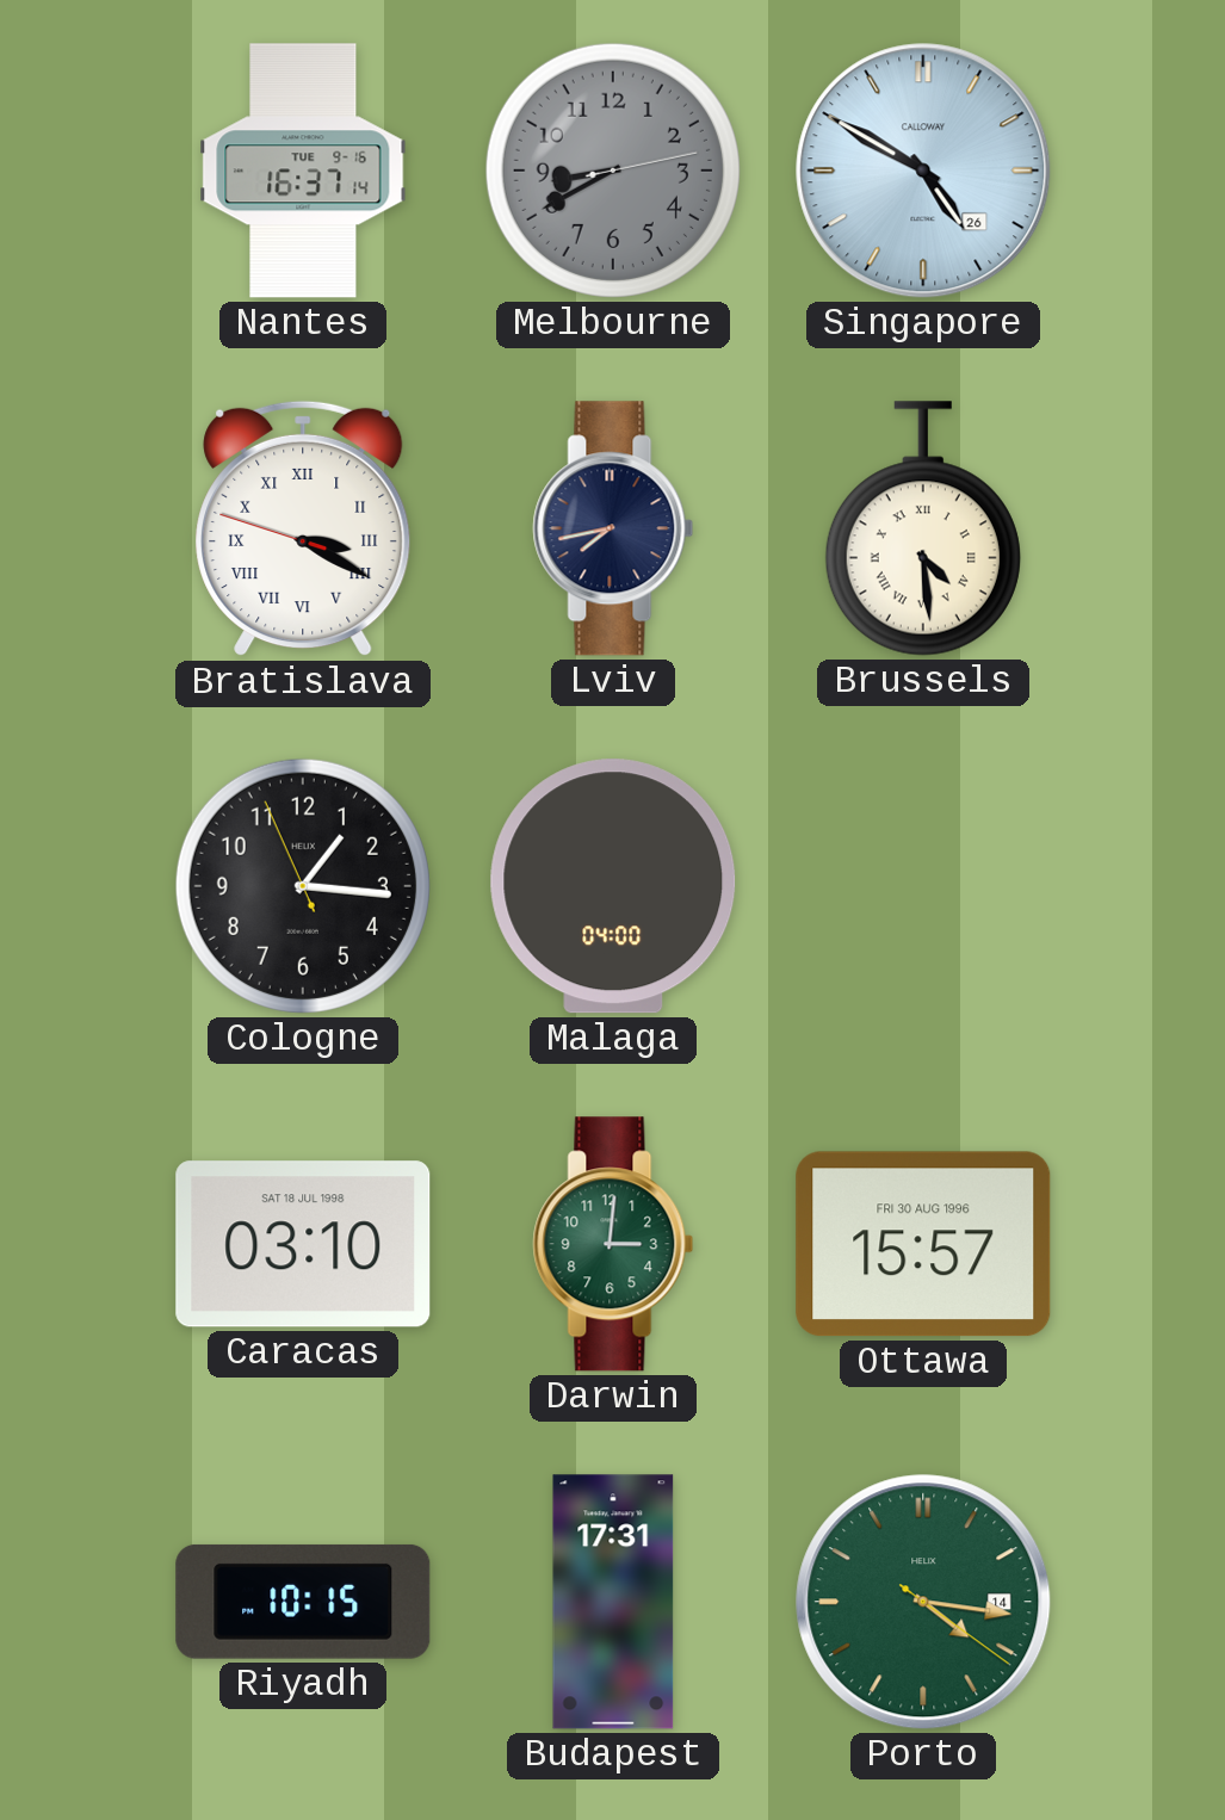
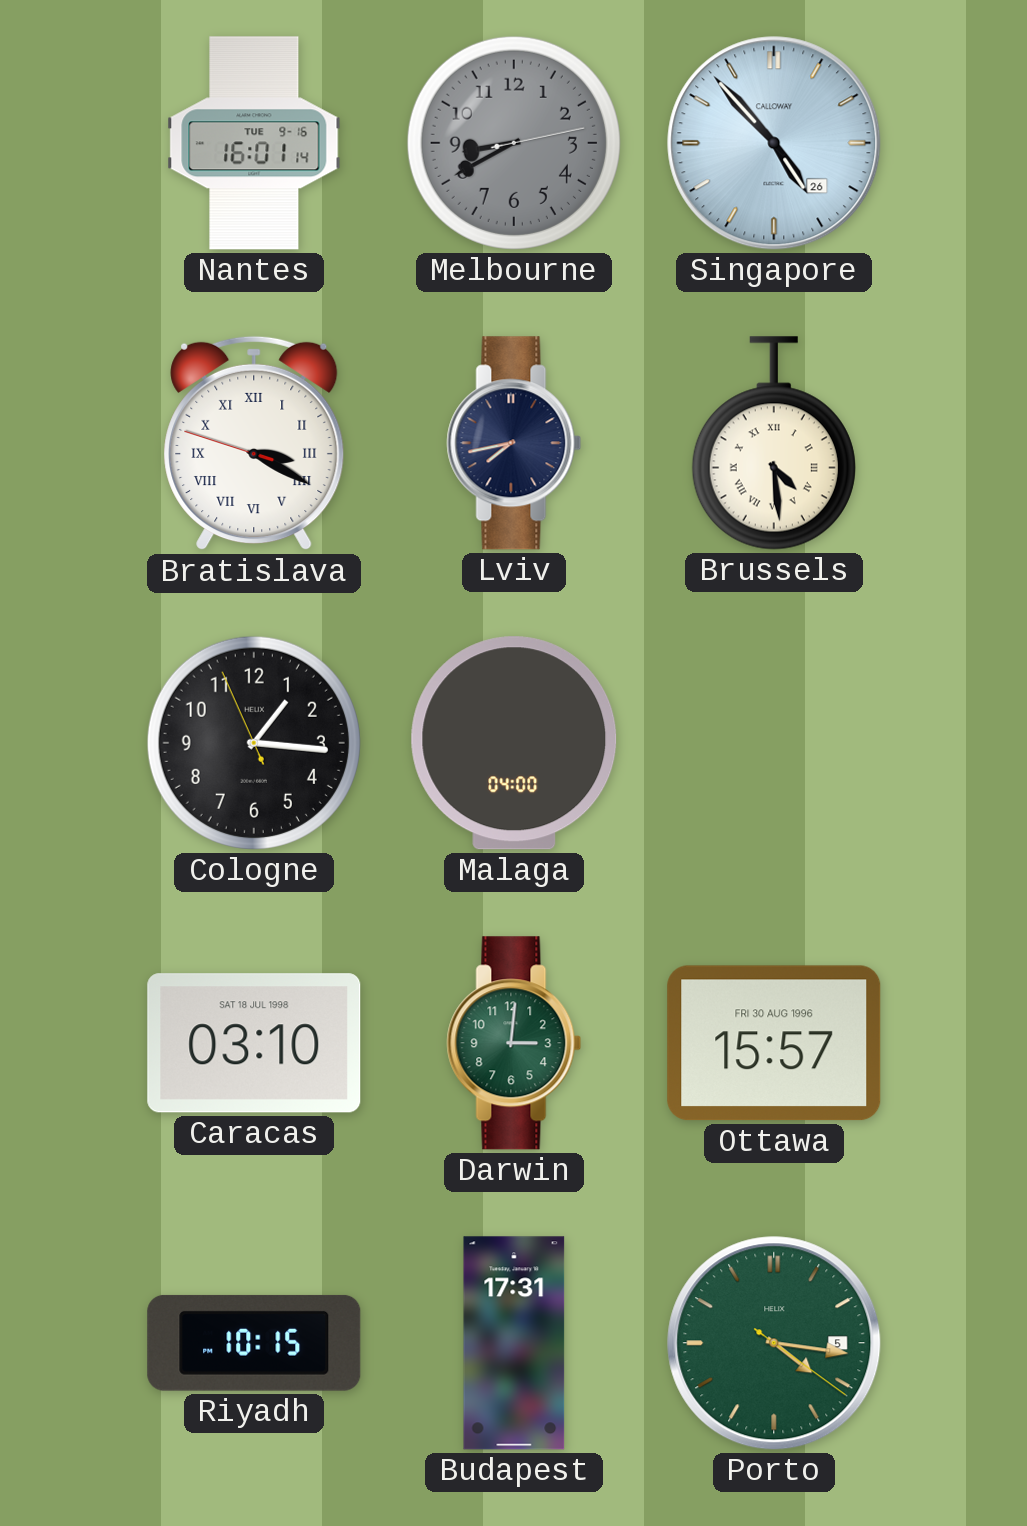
Nantes: 16:37 -> 16:01 (254, 143)
Singapore: 4:50 -> 4:53 (774, 143)
Porto date: 14 -> 5 (774, 1343)
